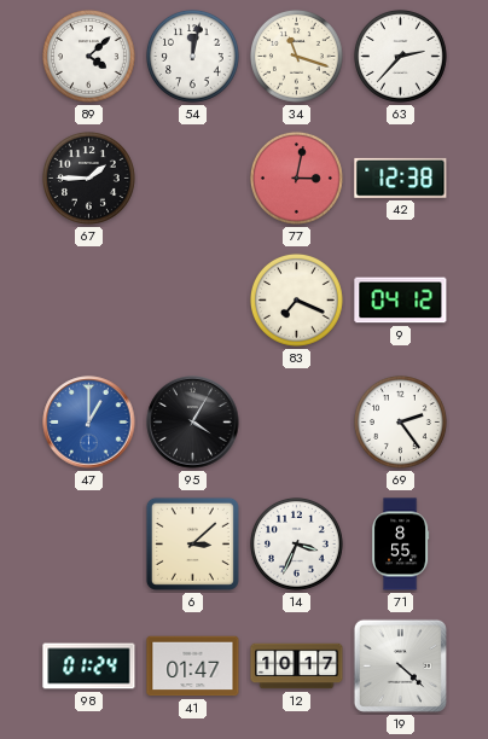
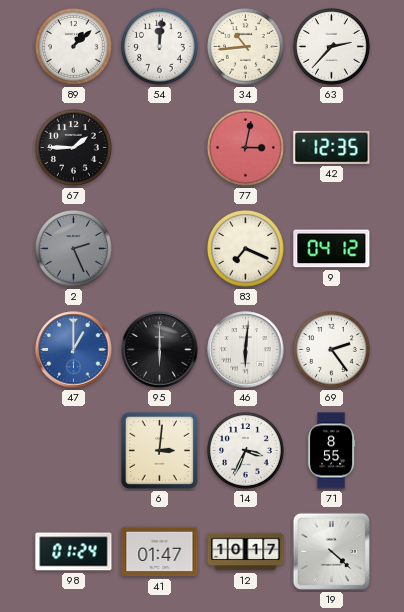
89: 4:08 -> 1:08 (73, 46)
54: 12:02 -> 12:01 (159, 46)
34: 11:18 -> 10:44 (245, 46)
42: 12:38 -> 12:35 (332, 147)
2: none -> 2:26 (73, 248)
95: 4:05 -> 6:00 (160, 350)
46: none -> 6:01 (246, 350)
6: 3:08 -> 3:01 (159, 450)
